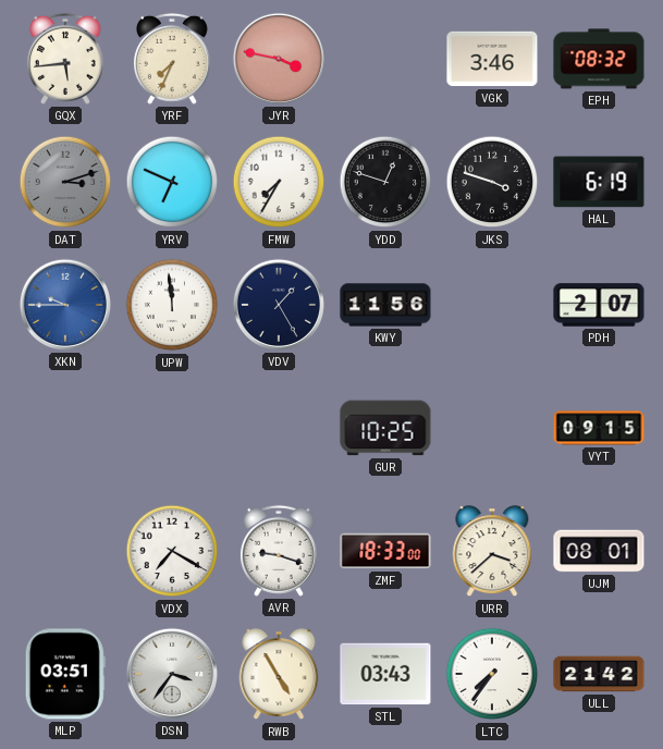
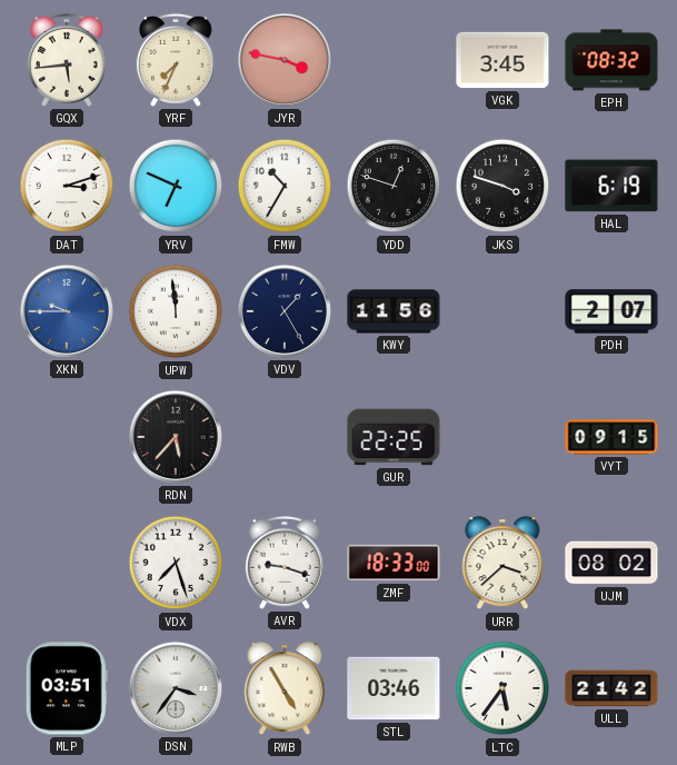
VGK: 3:46 -> 3:45 (502, 60)
DAT dial: grey -> white (67, 186)
FMW: 7:35 -> 10:35 (285, 186)
RDN: none -> 5:37 (176, 437)
GUR: 10:25 -> 22:25 (394, 437)
VDX: 7:20 -> 7:27 (176, 563)
UJM: 08:01 -> 08:02 (611, 563)
STL: 03:43 -> 03:46 (394, 688)
LTC: 7:36 -> 5:36 (502, 688)
